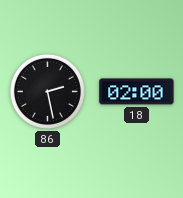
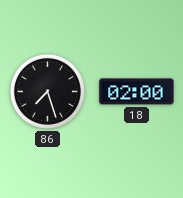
86: 2:28 -> 7:27 (47, 91)
